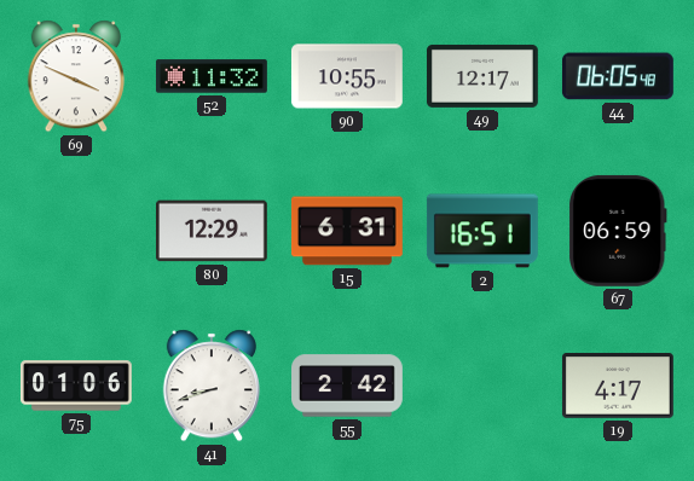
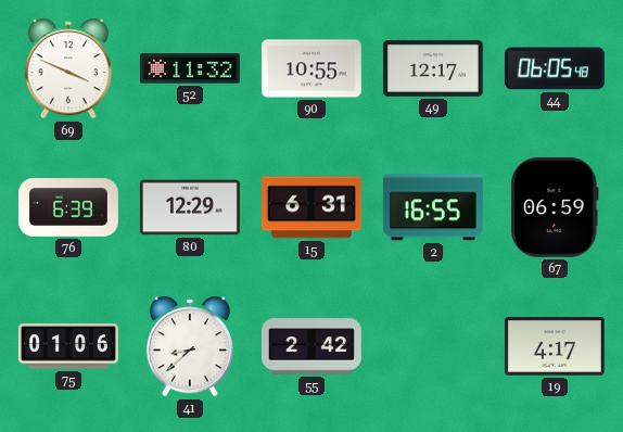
76: none -> 6:39 (68, 207)
2: 16:51 -> 16:55 (433, 207)
41: 8:42 -> 8:38 (190, 346)
